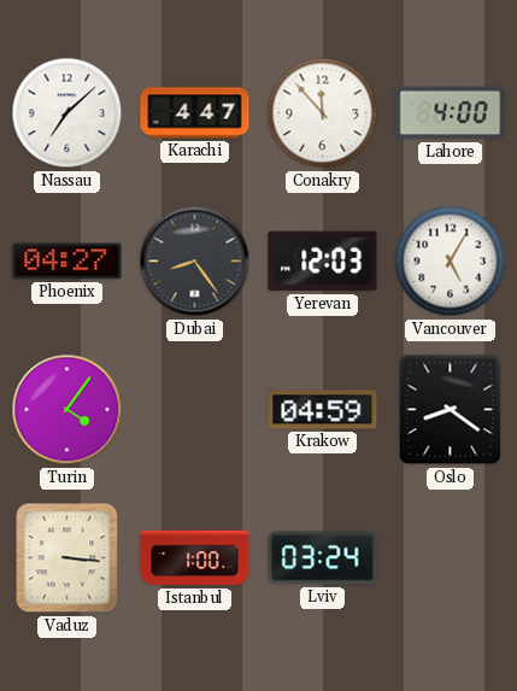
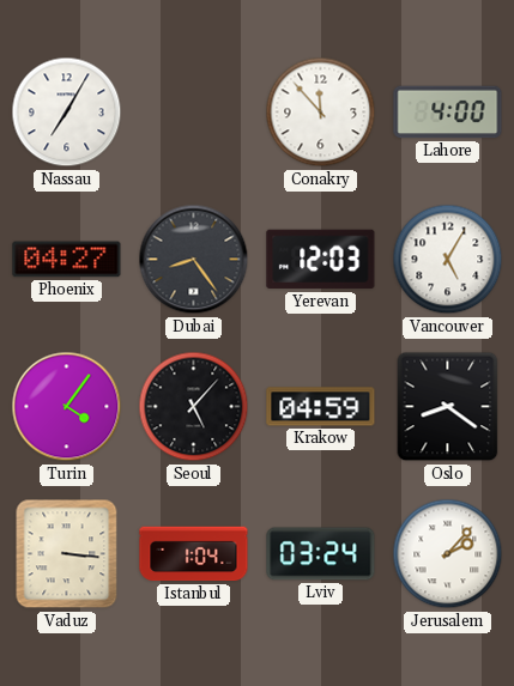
Nassau: 7:08 -> 7:05 (67, 113)
Karachi: 4:47 -> none (195, 113)
Seoul: none -> 5:07 (194, 407)
Istanbul: 1:00 -> 1:04 (194, 554)
Jerusalem: none -> 2:07 (448, 554)
